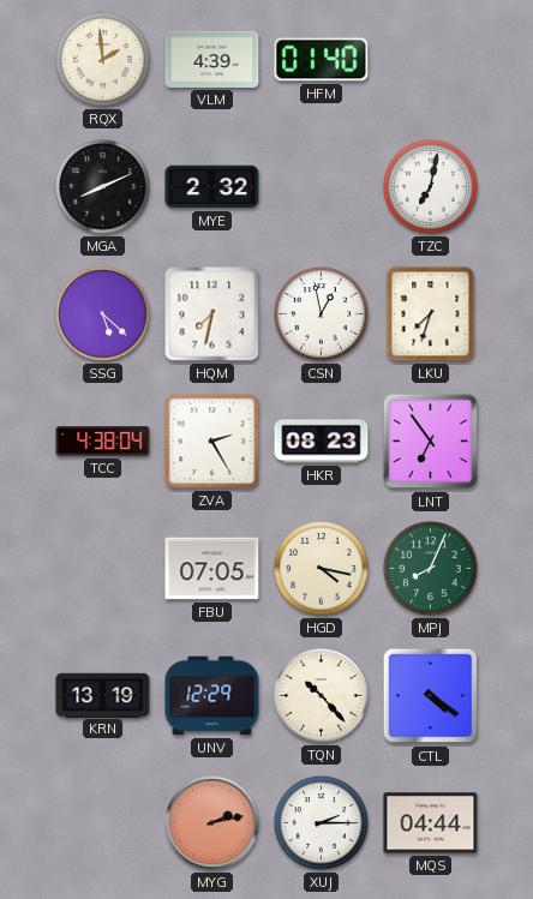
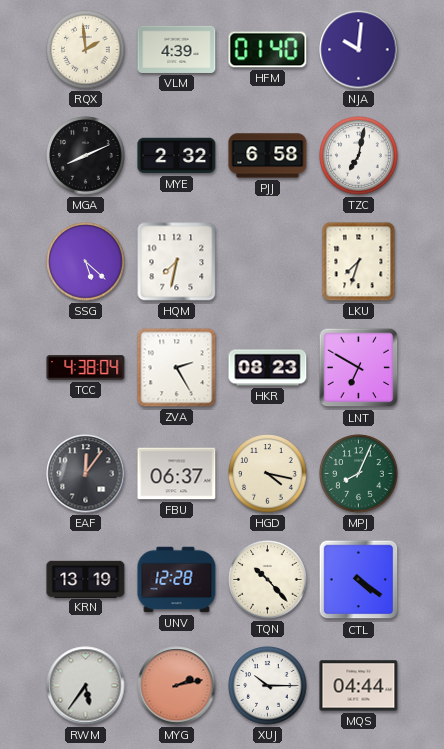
NJA: none -> 10:01 (359, 50)
PJJ: none -> 6:58 (268, 156)
CSN: 12:58 -> none (322, 314)
LNT: 6:54 -> 6:50 (359, 368)
EAF: none -> 12:06 (86, 474)
FBU: 07:05 -> 06:37 (177, 474)
UNV: 12:29 -> 12:28 (177, 580)
RWM: none -> 5:36 (86, 686)
XUJ: 2:15 -> 10:15 (268, 686)
